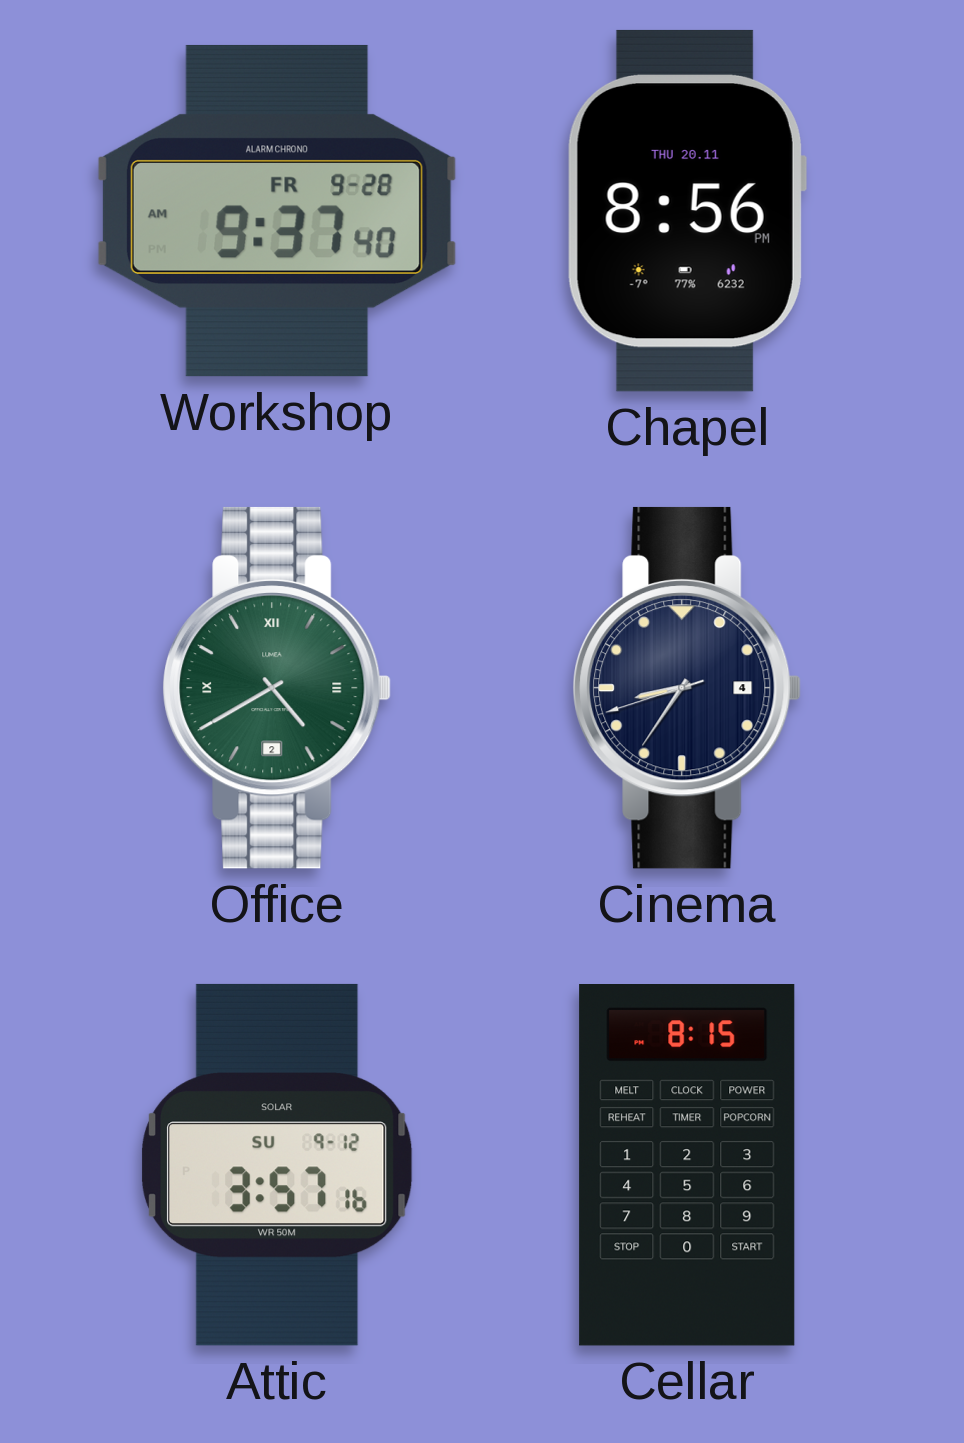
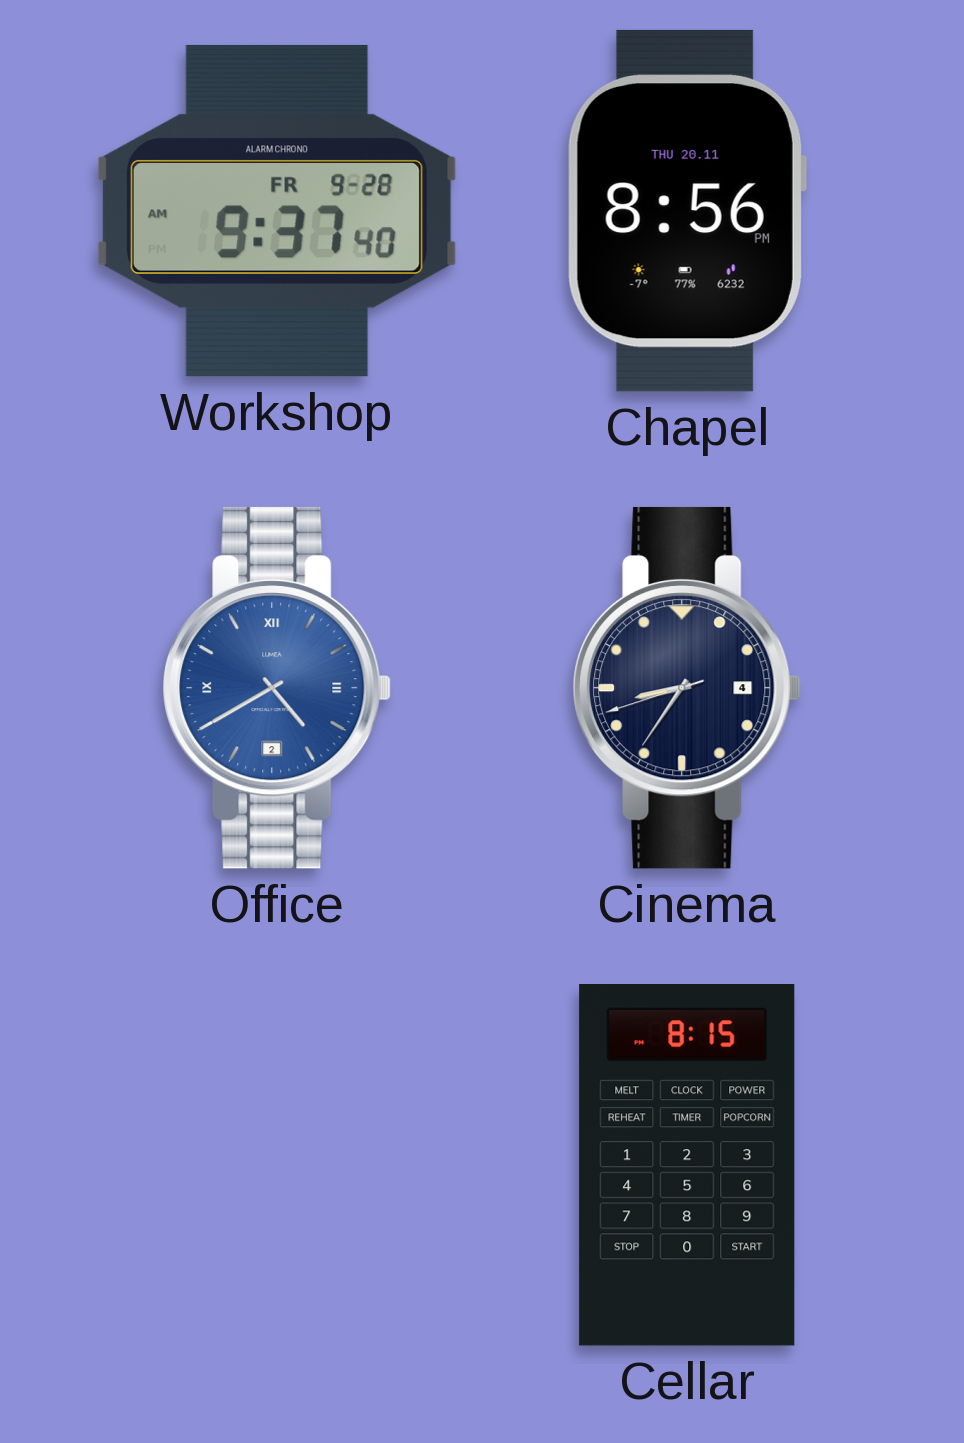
Office dial: green -> blue (277, 688)
Attic: 3:57 -> none (277, 1165)
